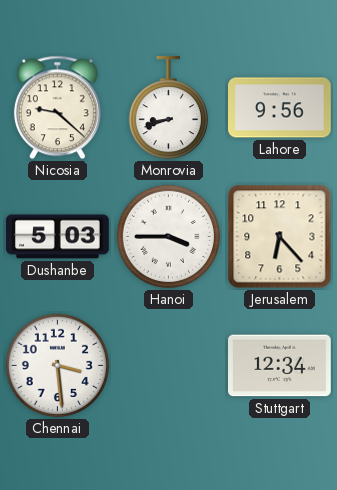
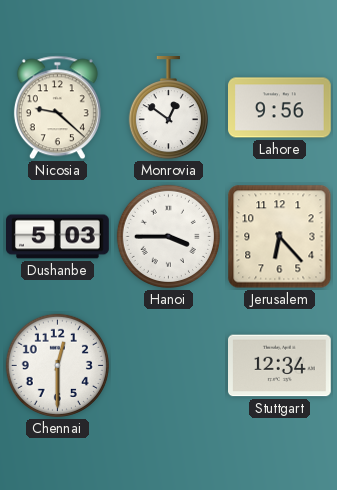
Monrovia: 8:42 -> 12:51 (168, 109)
Chennai: 3:29 -> 12:30 (57, 365)
